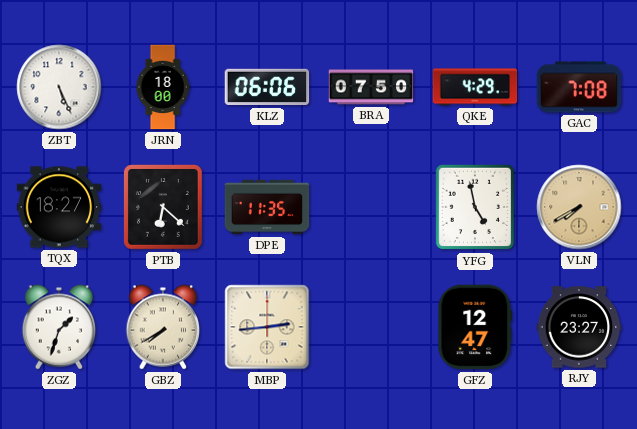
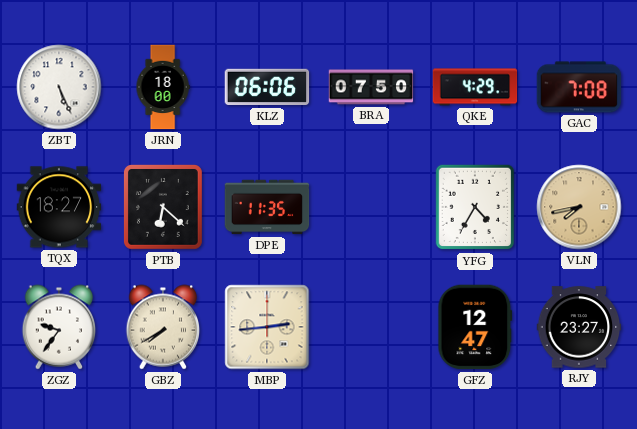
YFG: 4:58 -> 4:35 (474, 207)
VLN: 7:40 -> 7:43 (579, 207)
ZGZ: 1:33 -> 9:36 (59, 327)
